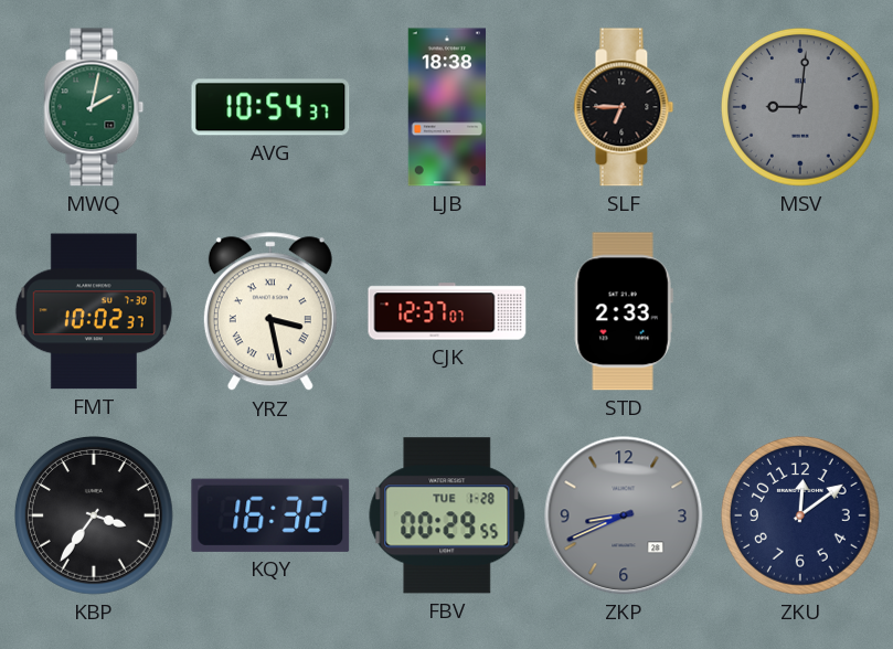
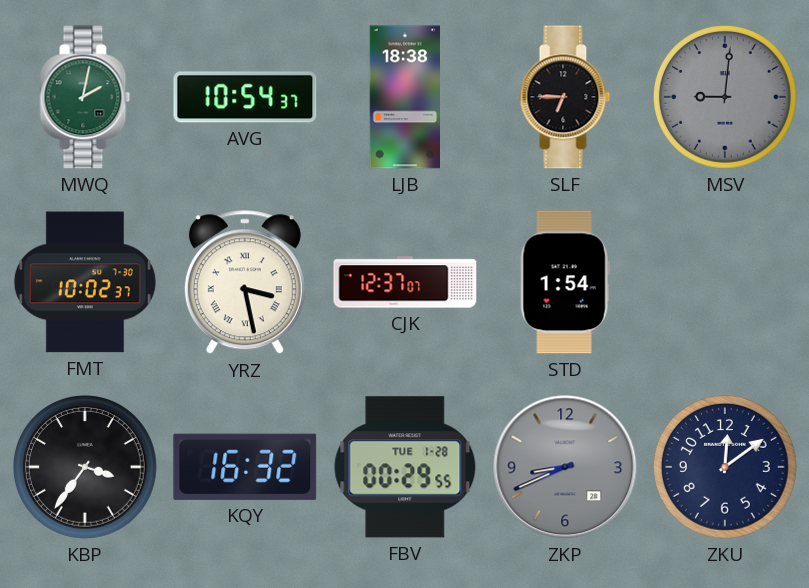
STD: 2:33 -> 1:54 (565, 282)
